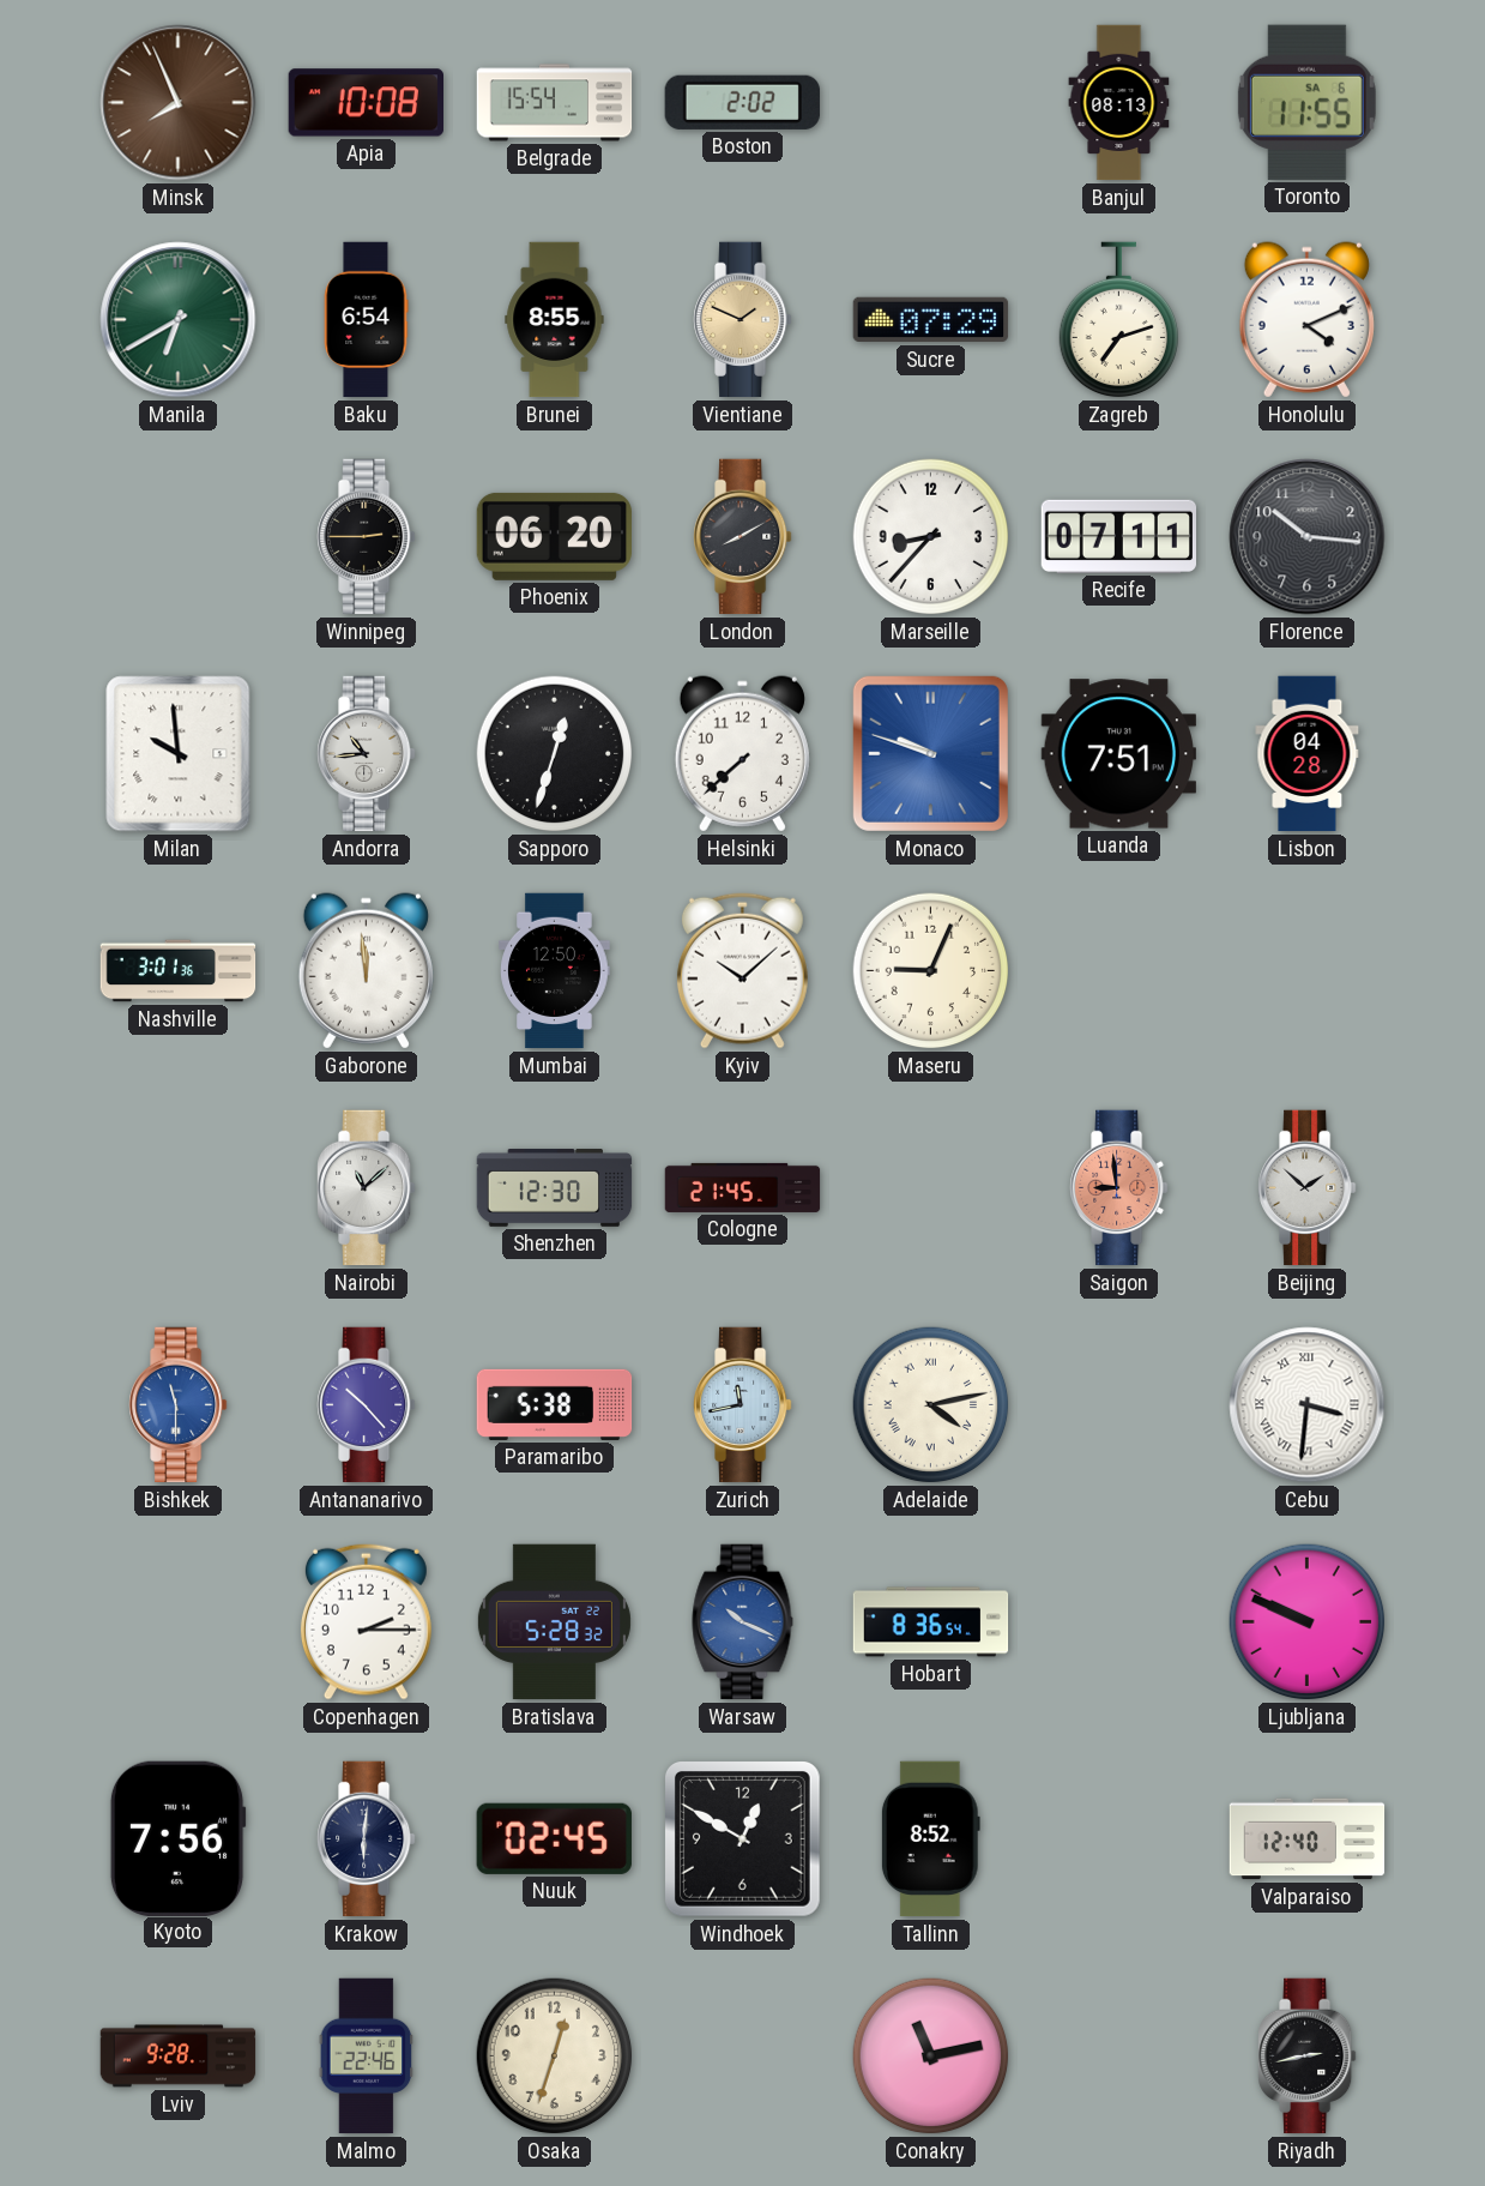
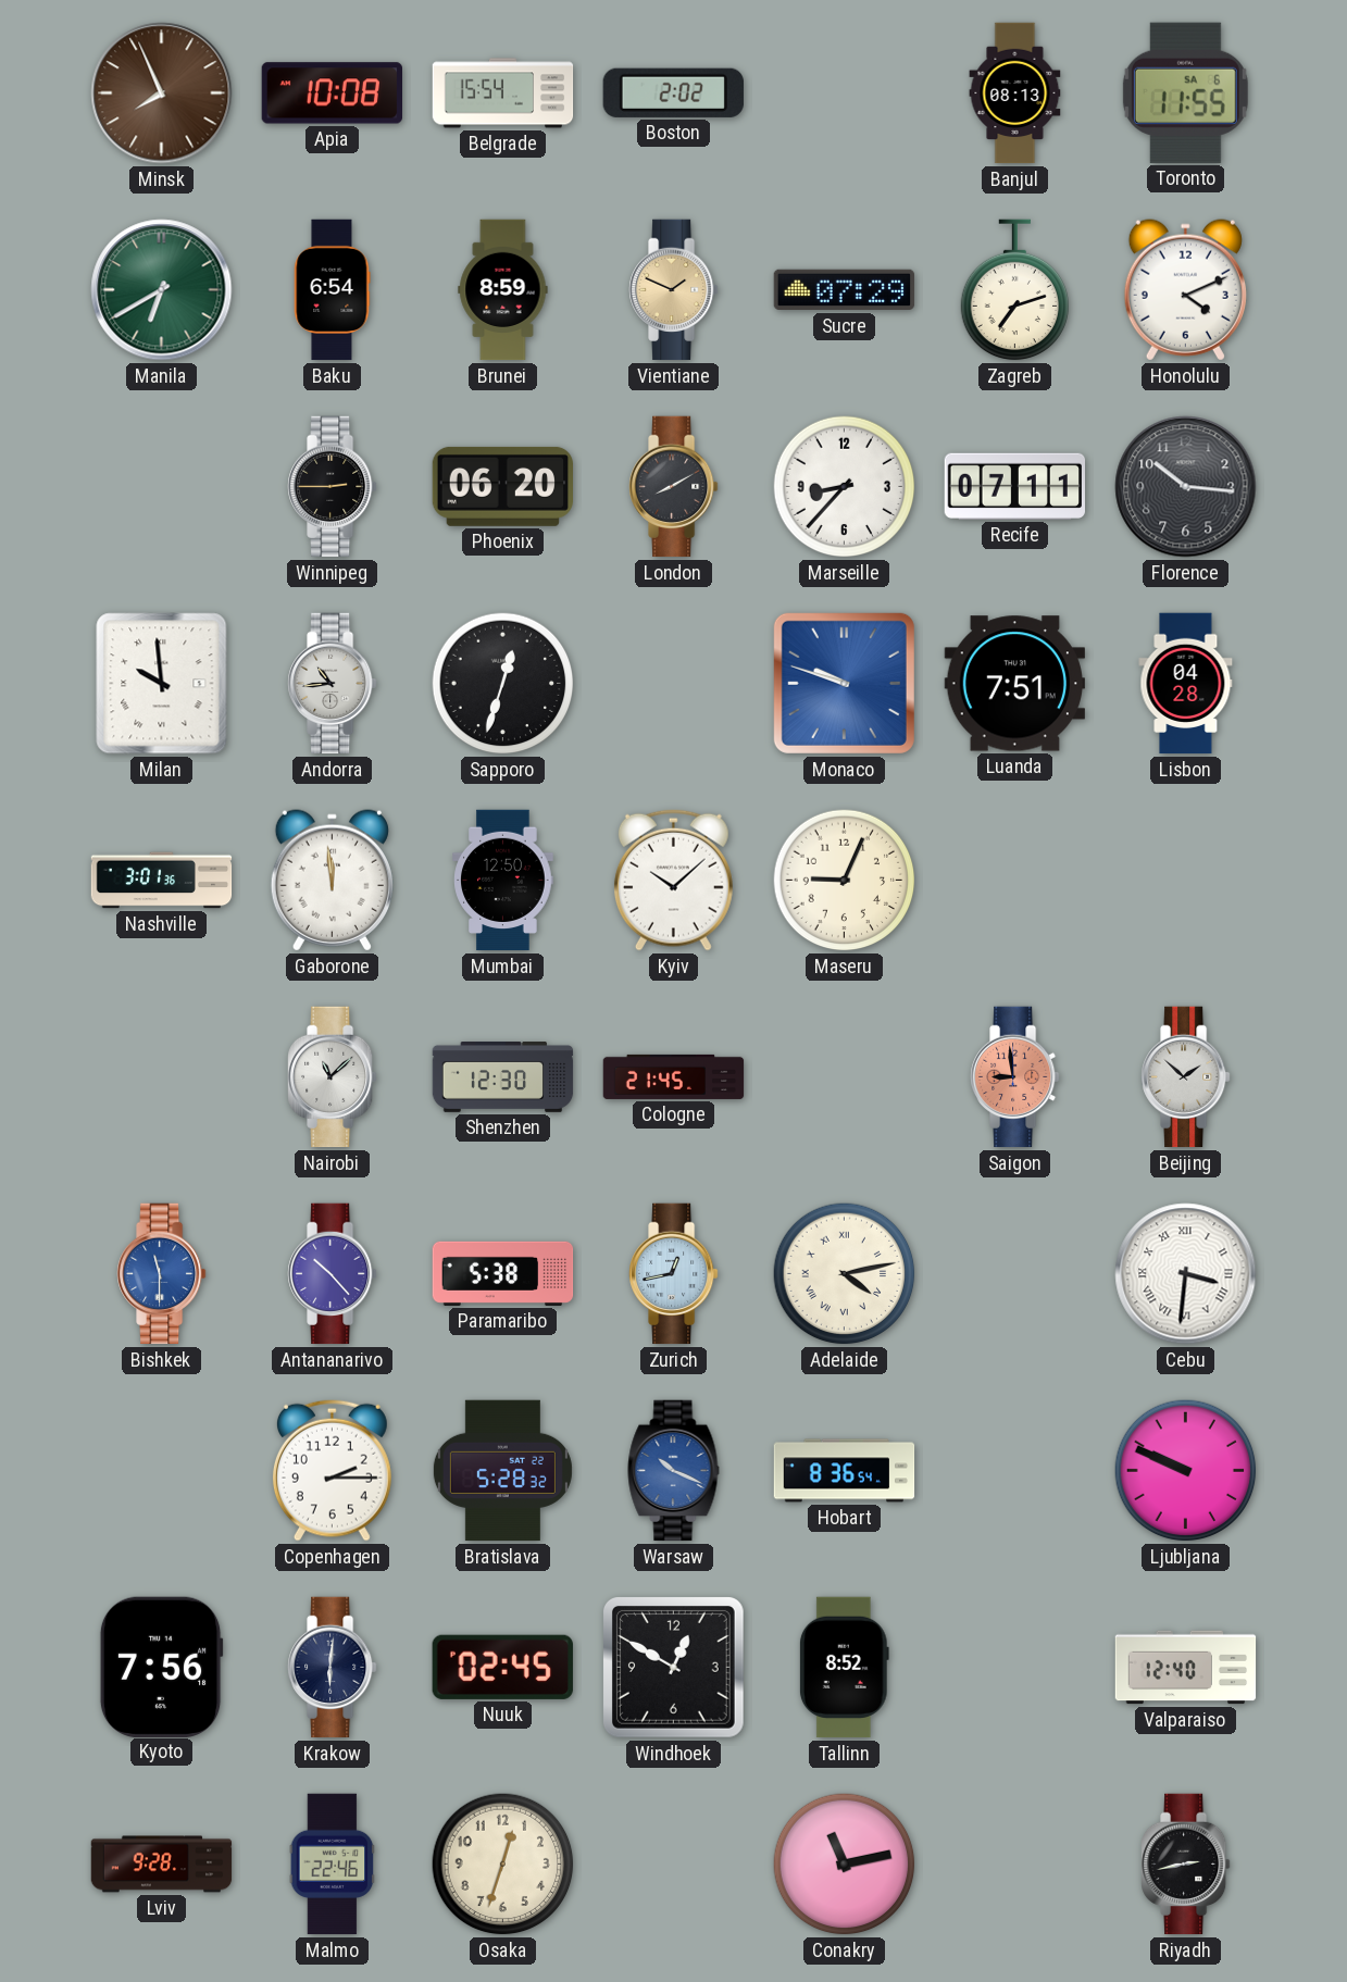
Brunei: 8:55 -> 8:59 (503, 290)
Helsinki: 7:38 -> none (742, 754)
Zurich: 11:43 -> 12:43 (674, 1274)
